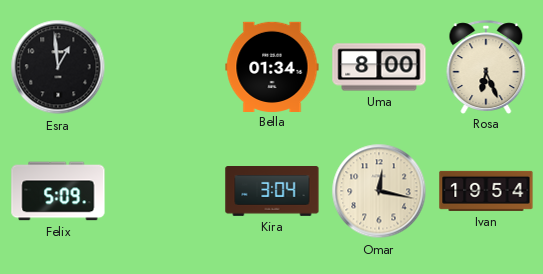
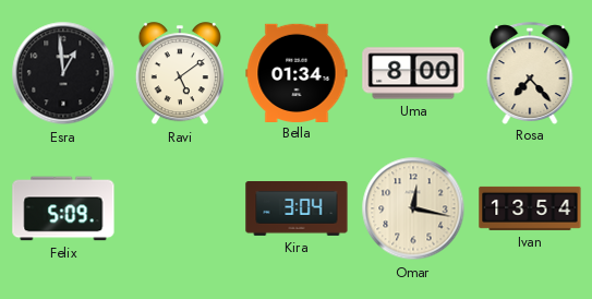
Ravi: none -> 5:09 (180, 74)
Rosa: 6:26 -> 7:23 (530, 73)
Ivan: 19:54 -> 13:54 (530, 208)
